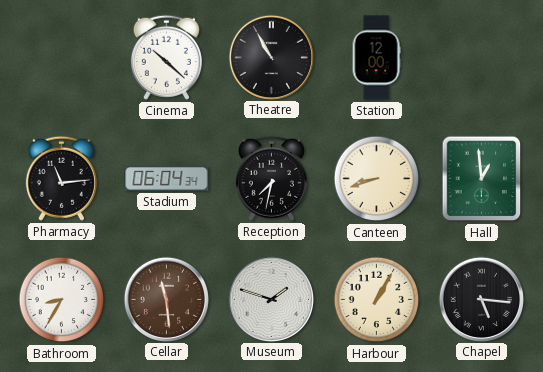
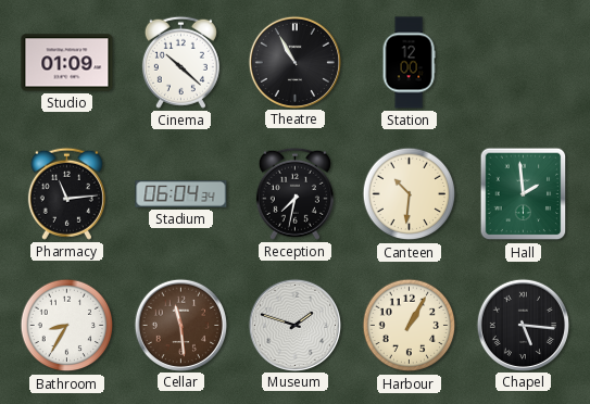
Studio: none -> 01:09 (67, 63)
Canteen: 8:42 -> 10:31 (410, 194)
Hall: 12:59 -> 1:59 (524, 194)
